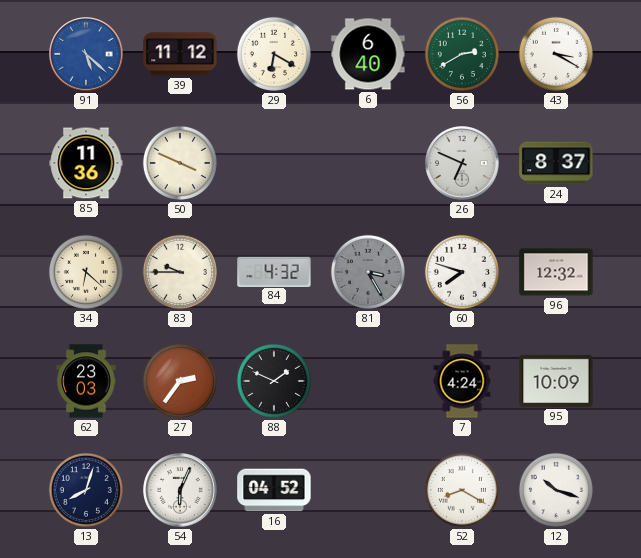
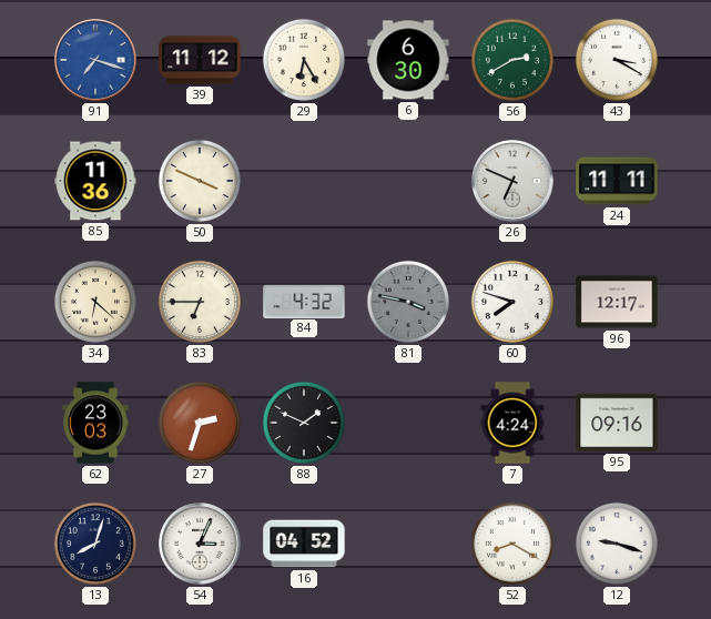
91: 5:22 -> 7:18 (95, 60)
29: 6:20 -> 6:25 (304, 60)
6: 6:40 -> 6:30 (408, 60)
24: 8:37 -> 11:11 (617, 181)
83: 9:45 -> 6:45 (200, 302)
81: 3:25 -> 3:47 (408, 302)
96: 12:32 -> 12:17 (617, 302)
27: 2:36 -> 2:33 (200, 423)
95: 10:09 -> 09:16 (617, 423)
54: 6:04 -> 3:04 (200, 544)
12: 10:18 -> 9:18 (617, 544)
